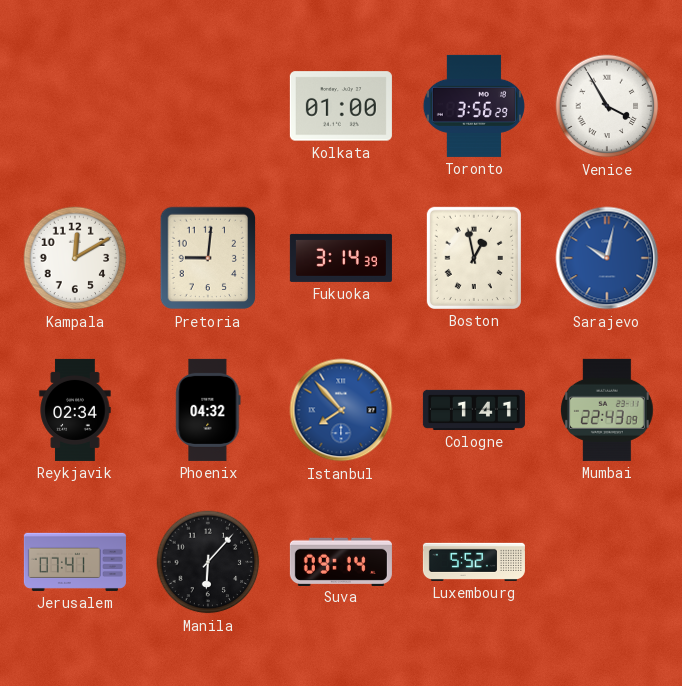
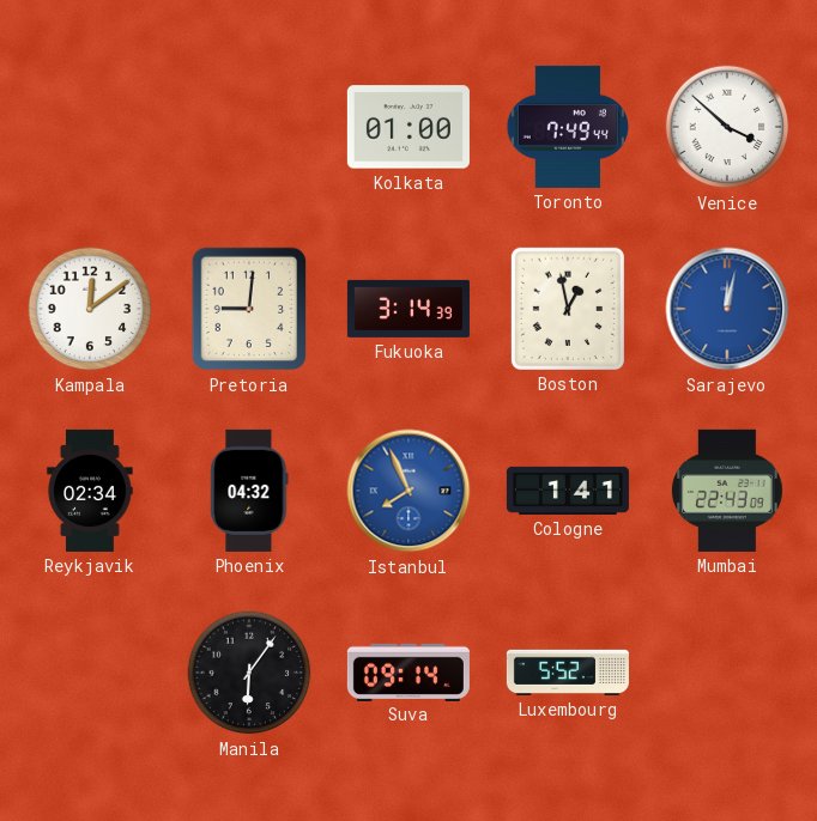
Toronto: 3:56 -> 7:49 (568, 127)
Venice: 3:55 -> 3:52 (727, 127)
Kampala: 12:10 -> 12:09 (90, 309)
Sarajevo: 10:02 -> 12:02 (727, 309)
Istanbul: 7:53 -> 7:56 (408, 491)
Jerusalem: 07:41 -> none (75, 562)
Manila: 6:07 -> 6:06 (249, 673)
